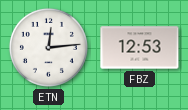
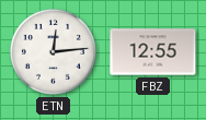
FBZ: 12:53 -> 12:55 (153, 52)
